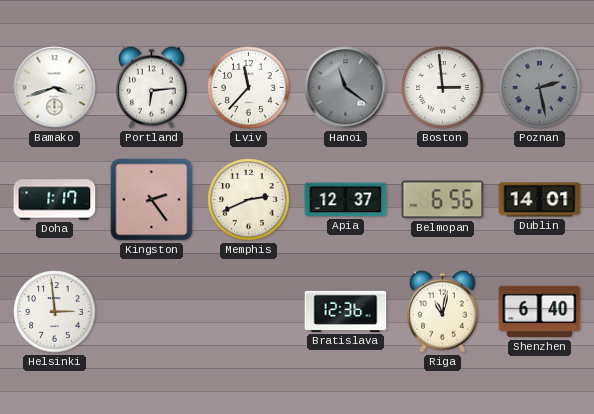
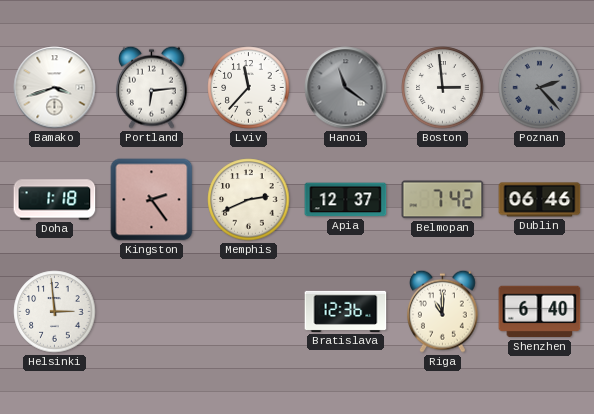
Poznan: 2:28 -> 2:23 (540, 88)
Doha: 1:17 -> 1:18 (55, 200)
Belmopan: 6:56 -> 7:42 (443, 200)
Dublin: 14:01 -> 06:46 (540, 200)
Riga: 11:02 -> 11:00 (442, 311)
